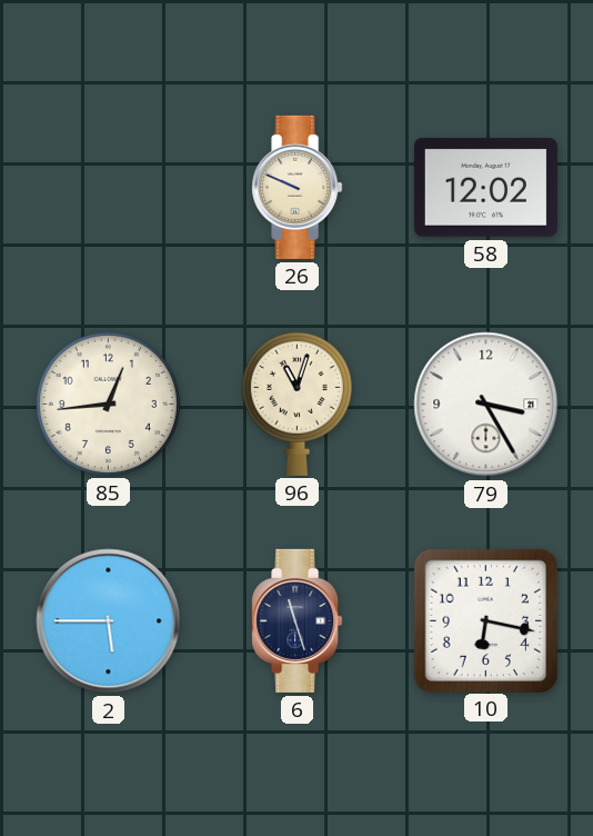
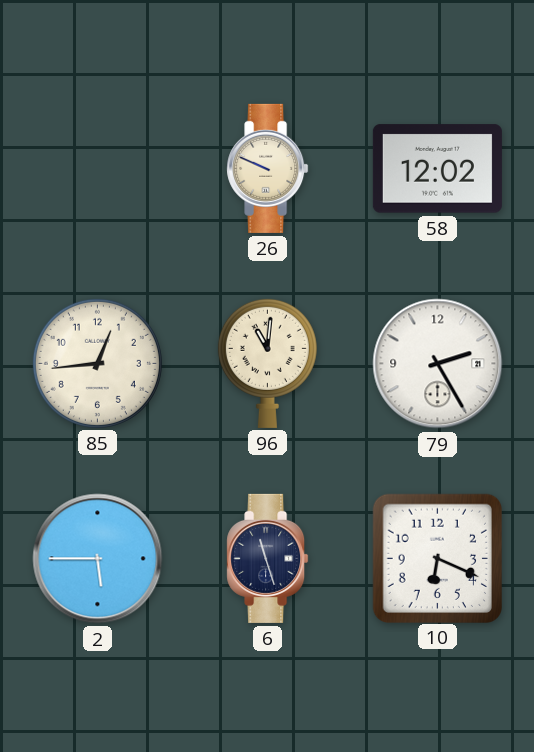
96: 11:03 -> 11:01 (267, 363)
79: 3:25 -> 2:25 (438, 364)
10: 6:17 -> 6:19 (437, 558)
